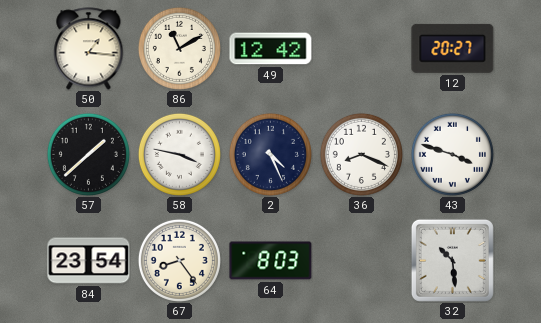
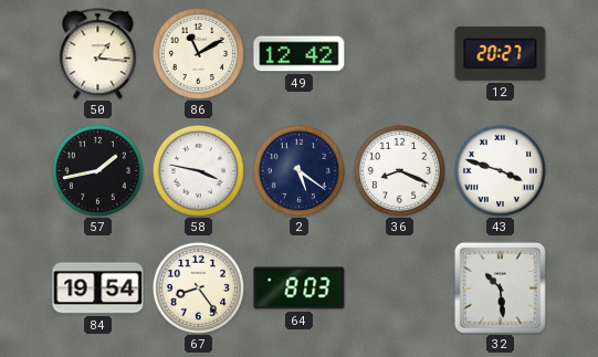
57: 1:38 -> 1:43 (97, 170)
2: 4:26 -> 5:21 (298, 170)
84: 23:54 -> 19:54 (98, 288)
